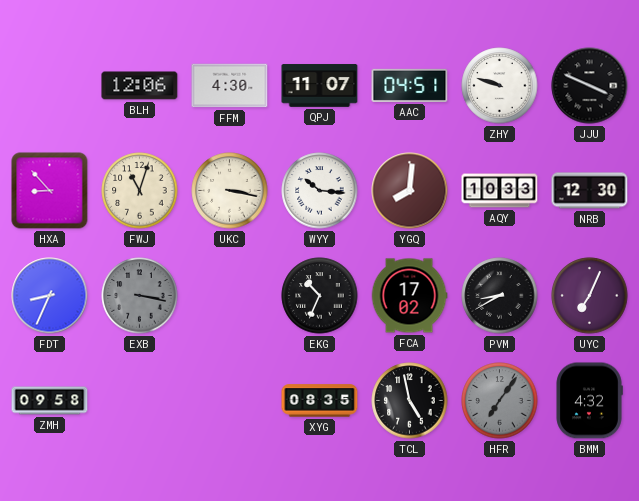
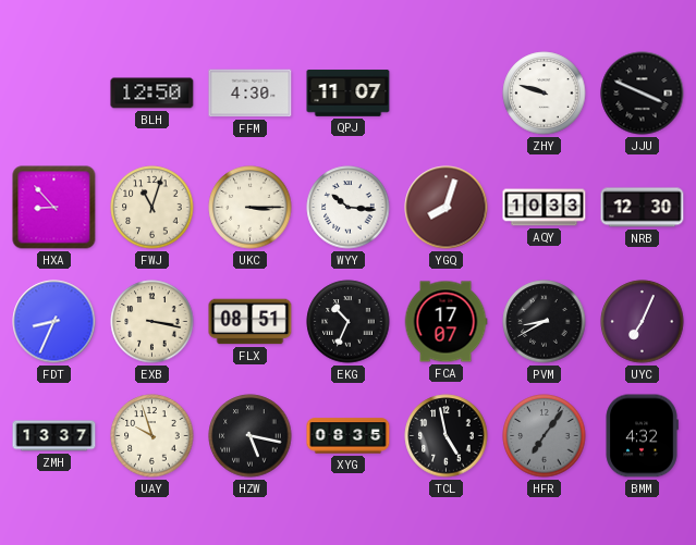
BLH: 12:06 -> 12:50 (152, 94)
AAC: 04:51 -> none (410, 85)
UKC: 3:17 -> 3:15 (251, 208)
YGQ: 8:01 -> 8:03 (447, 208)
EXB dial: grey -> cream (152, 322)
FLX: none -> 08:51 (251, 322)
FCA: 17:02 -> 17:07 (445, 322)
ZMH: 09:58 -> 13:37 (54, 436)
UAY: none -> 9:57 (152, 436)
HZW: none -> 5:17 (251, 436)
